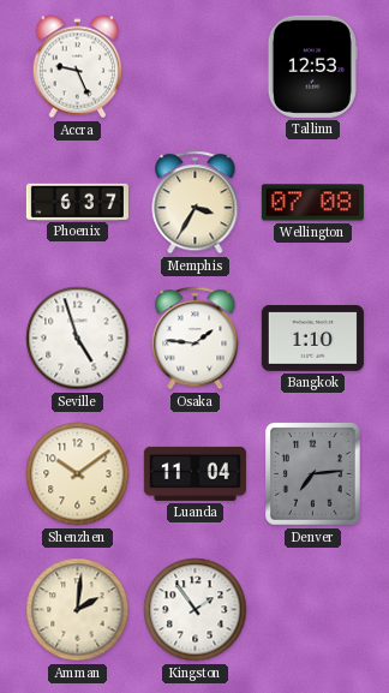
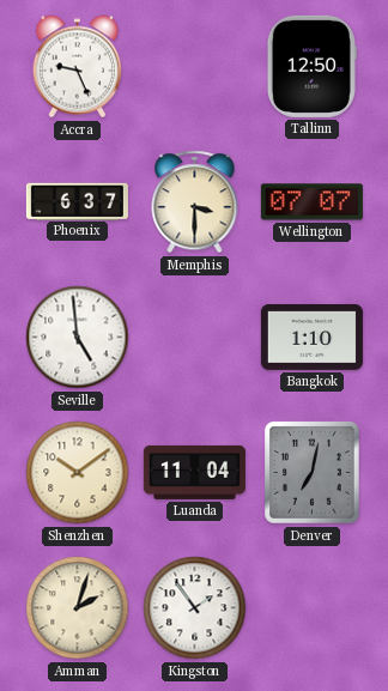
Tallinn: 12:53 -> 12:50 (311, 66)
Memphis: 3:35 -> 3:30 (195, 202)
Wellington: 07:08 -> 07:07 (311, 202)
Seville: 4:57 -> 4:59 (78, 338)
Osaka: 1:46 -> none (196, 339)
Denver: 7:14 -> 7:02 (313, 473)
Amman: 2:01 -> 2:03 (78, 608)
